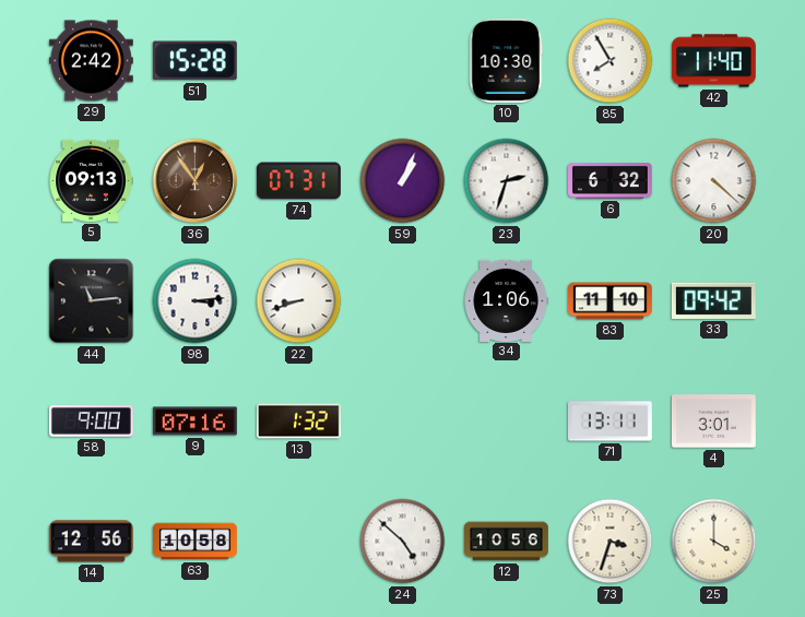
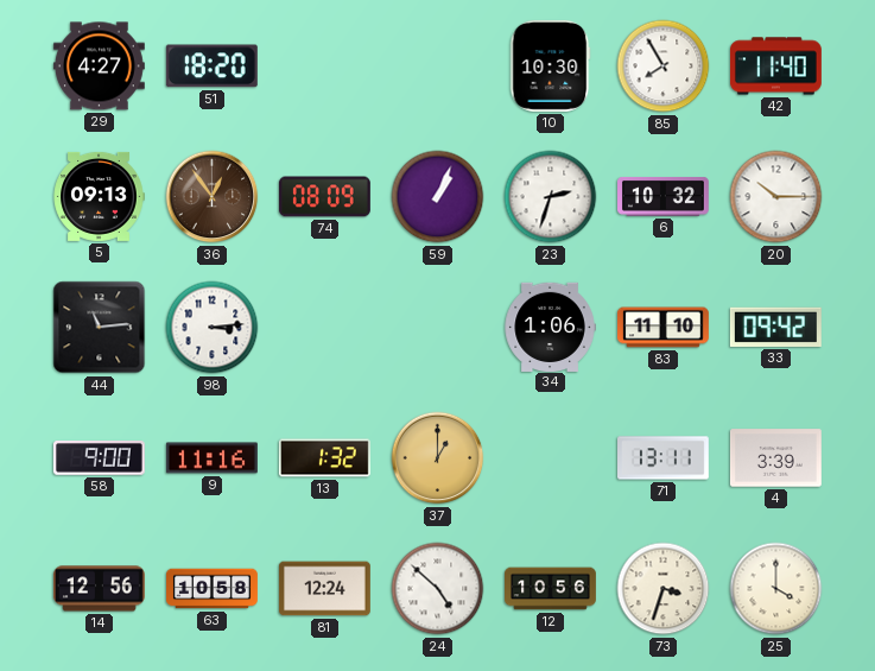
29: 2:42 -> 4:27 (99, 67)
51: 15:28 -> 18:20 (211, 67)
74: 07:31 -> 08:09 (324, 197)
6: 6:32 -> 10:32 (664, 197)
20: 4:22 -> 10:15 (776, 197)
22: 8:42 -> none (299, 301)
9: 07:16 -> 11:16 (211, 458)
37: none -> 1:00 (438, 458)
4: 3:01 -> 3:39 (775, 458)
81: none -> 12:24 (324, 589)
